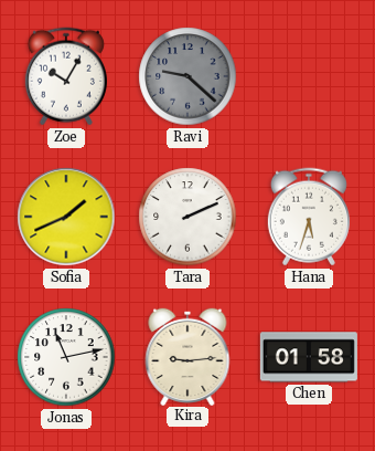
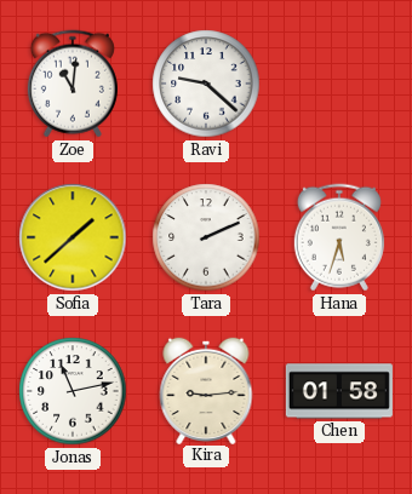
Zoe: 10:05 -> 11:01 (73, 84)
Ravi dial: grey -> white (206, 84)
Sofia: 1:41 -> 1:38 (73, 237)
